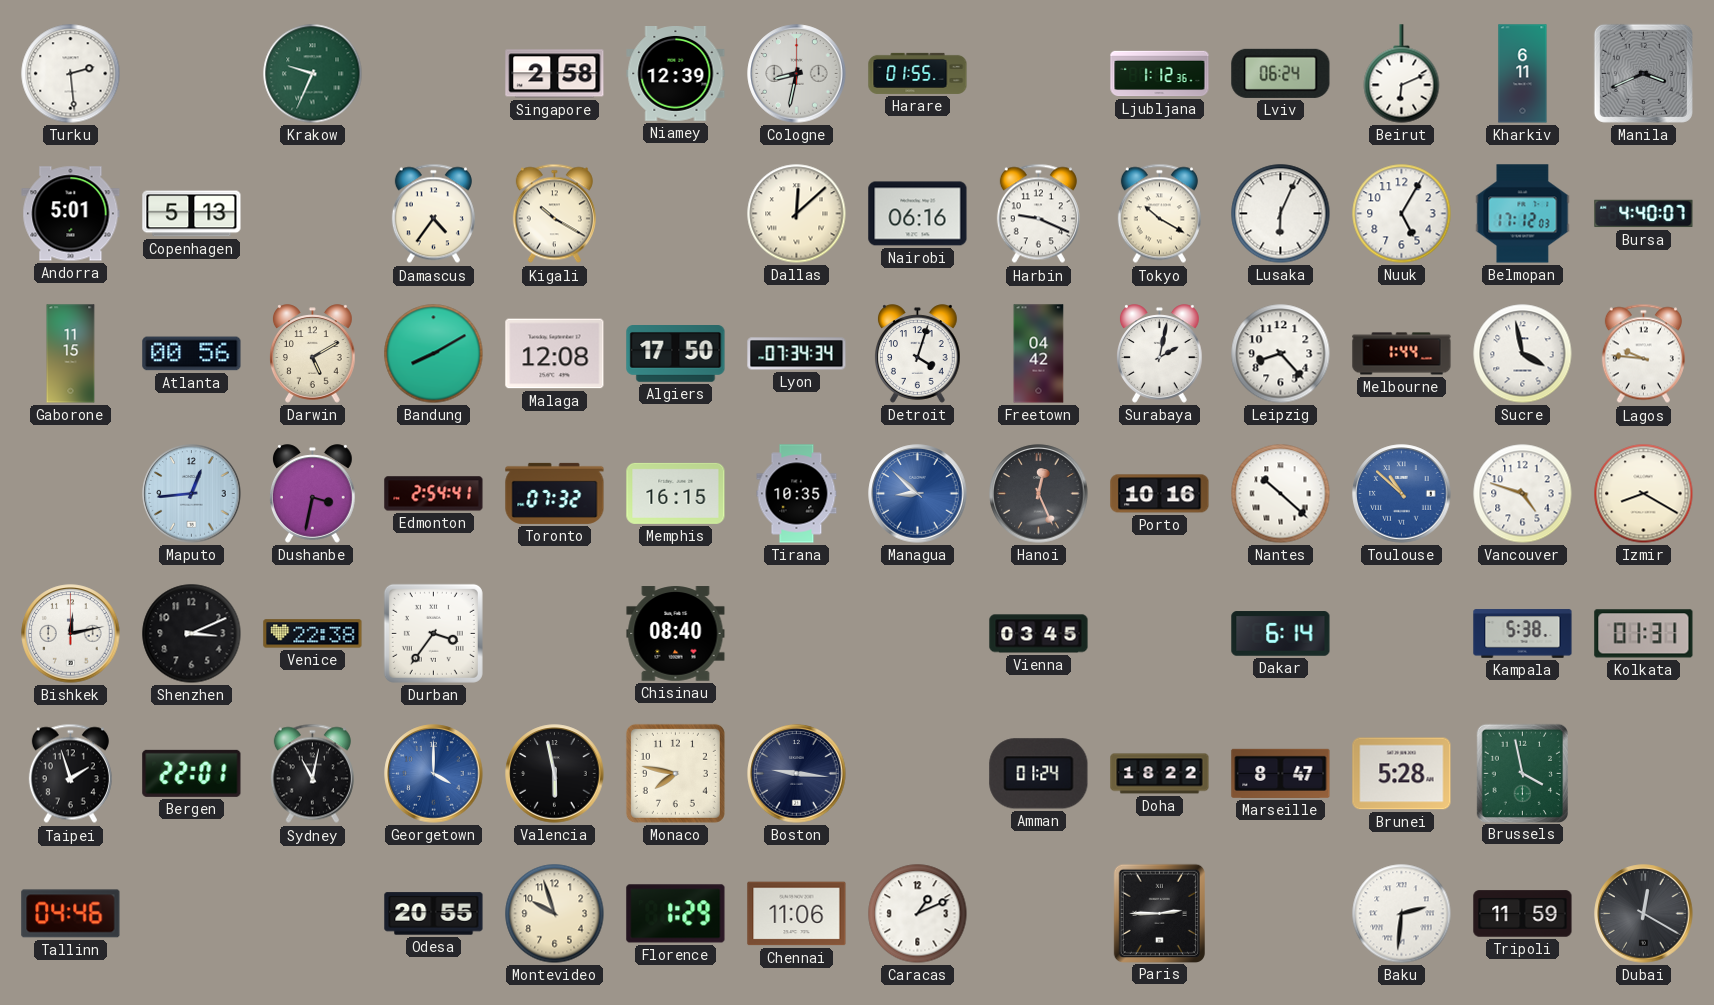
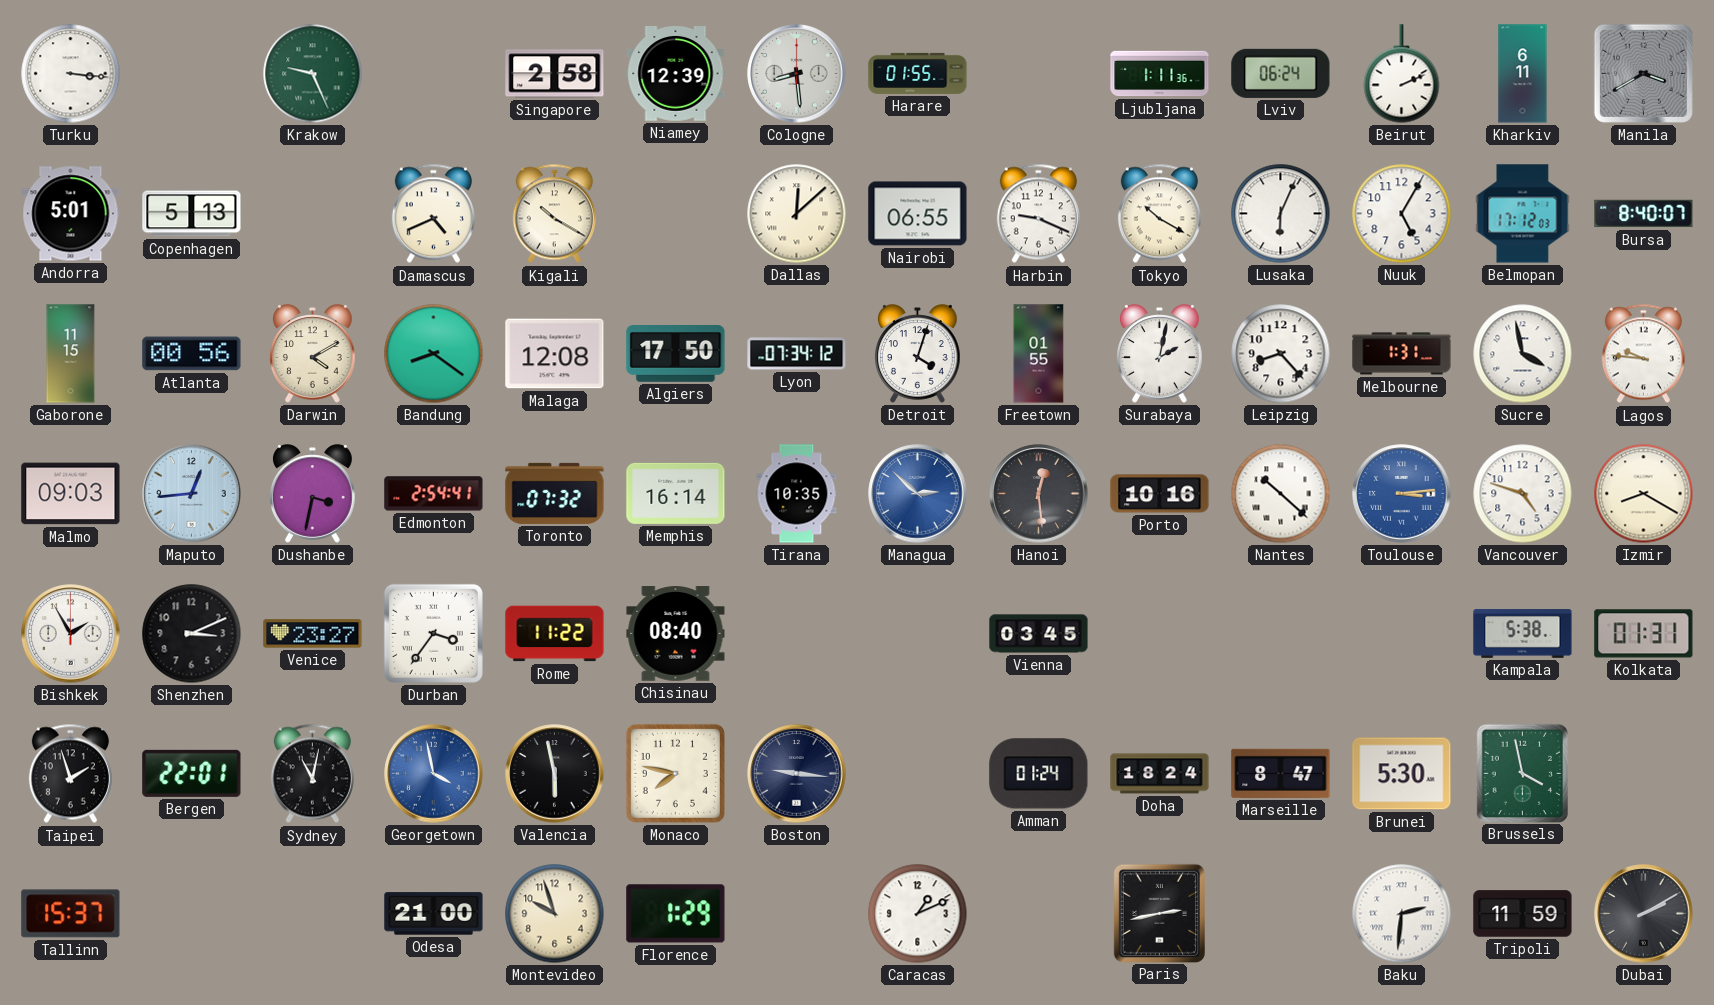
Turku: 2:29 -> 3:16 (71, 74)
Krakow: 9:34 -> 9:26 (313, 74)
Cologne: 8:32 -> 8:29 (797, 74)
Ljubljana: 1:12 -> 1:11 (1160, 74)
Beirut: 6:11 -> 2:11 (1402, 74)
Manila: 3:41 -> 3:40 (1643, 73)
Damascus: 4:36 -> 4:41 (433, 214)
Nairobi: 06:16 -> 06:55 (918, 214)
Bursa: 4:40 -> 8:40 (1644, 214)
Darwin: 5:10 -> 4:10 (313, 354)
Bandung: 8:10 -> 8:21 (434, 354)
Lyon: 07:34:34 -> 07:34:12 (797, 354)
Freetown: 04:42 -> 01:55 (1039, 354)
Melbourne: 1:44 -> 1:31 (1402, 354)
Malmo: none -> 09:03 (71, 494)
Memphis: 16:15 -> 16:14 (676, 493)
Managua: 8:52 -> 2:52 (918, 494)
Hanoi: 12:26 -> 12:29 (1039, 494)
Toulouse: 10:52 -> 3:14 (1402, 494)
Bishkek: 12:13 -> 1:55 (71, 634)
Venice: 22:38 -> 23:27 (313, 634)
Rome: none -> 11:22 (555, 634)
Dakar: 6:14 -> none (1281, 634)
Georgetown: 4:00 -> 3:58 (434, 774)
Doha: 18:22 -> 18:24 (1160, 774)
Brunei: 5:28 -> 5:30 (1402, 774)
Tallinn: 04:46 -> 15:37 (71, 914)
Odesa: 20:55 -> 21:00 (434, 914)
Chennai: 11:06 -> none (797, 914)
Paris: 2:45 -> 2:43 (1159, 913)
Dubai: 12:20 -> 2:10 (1644, 914)
